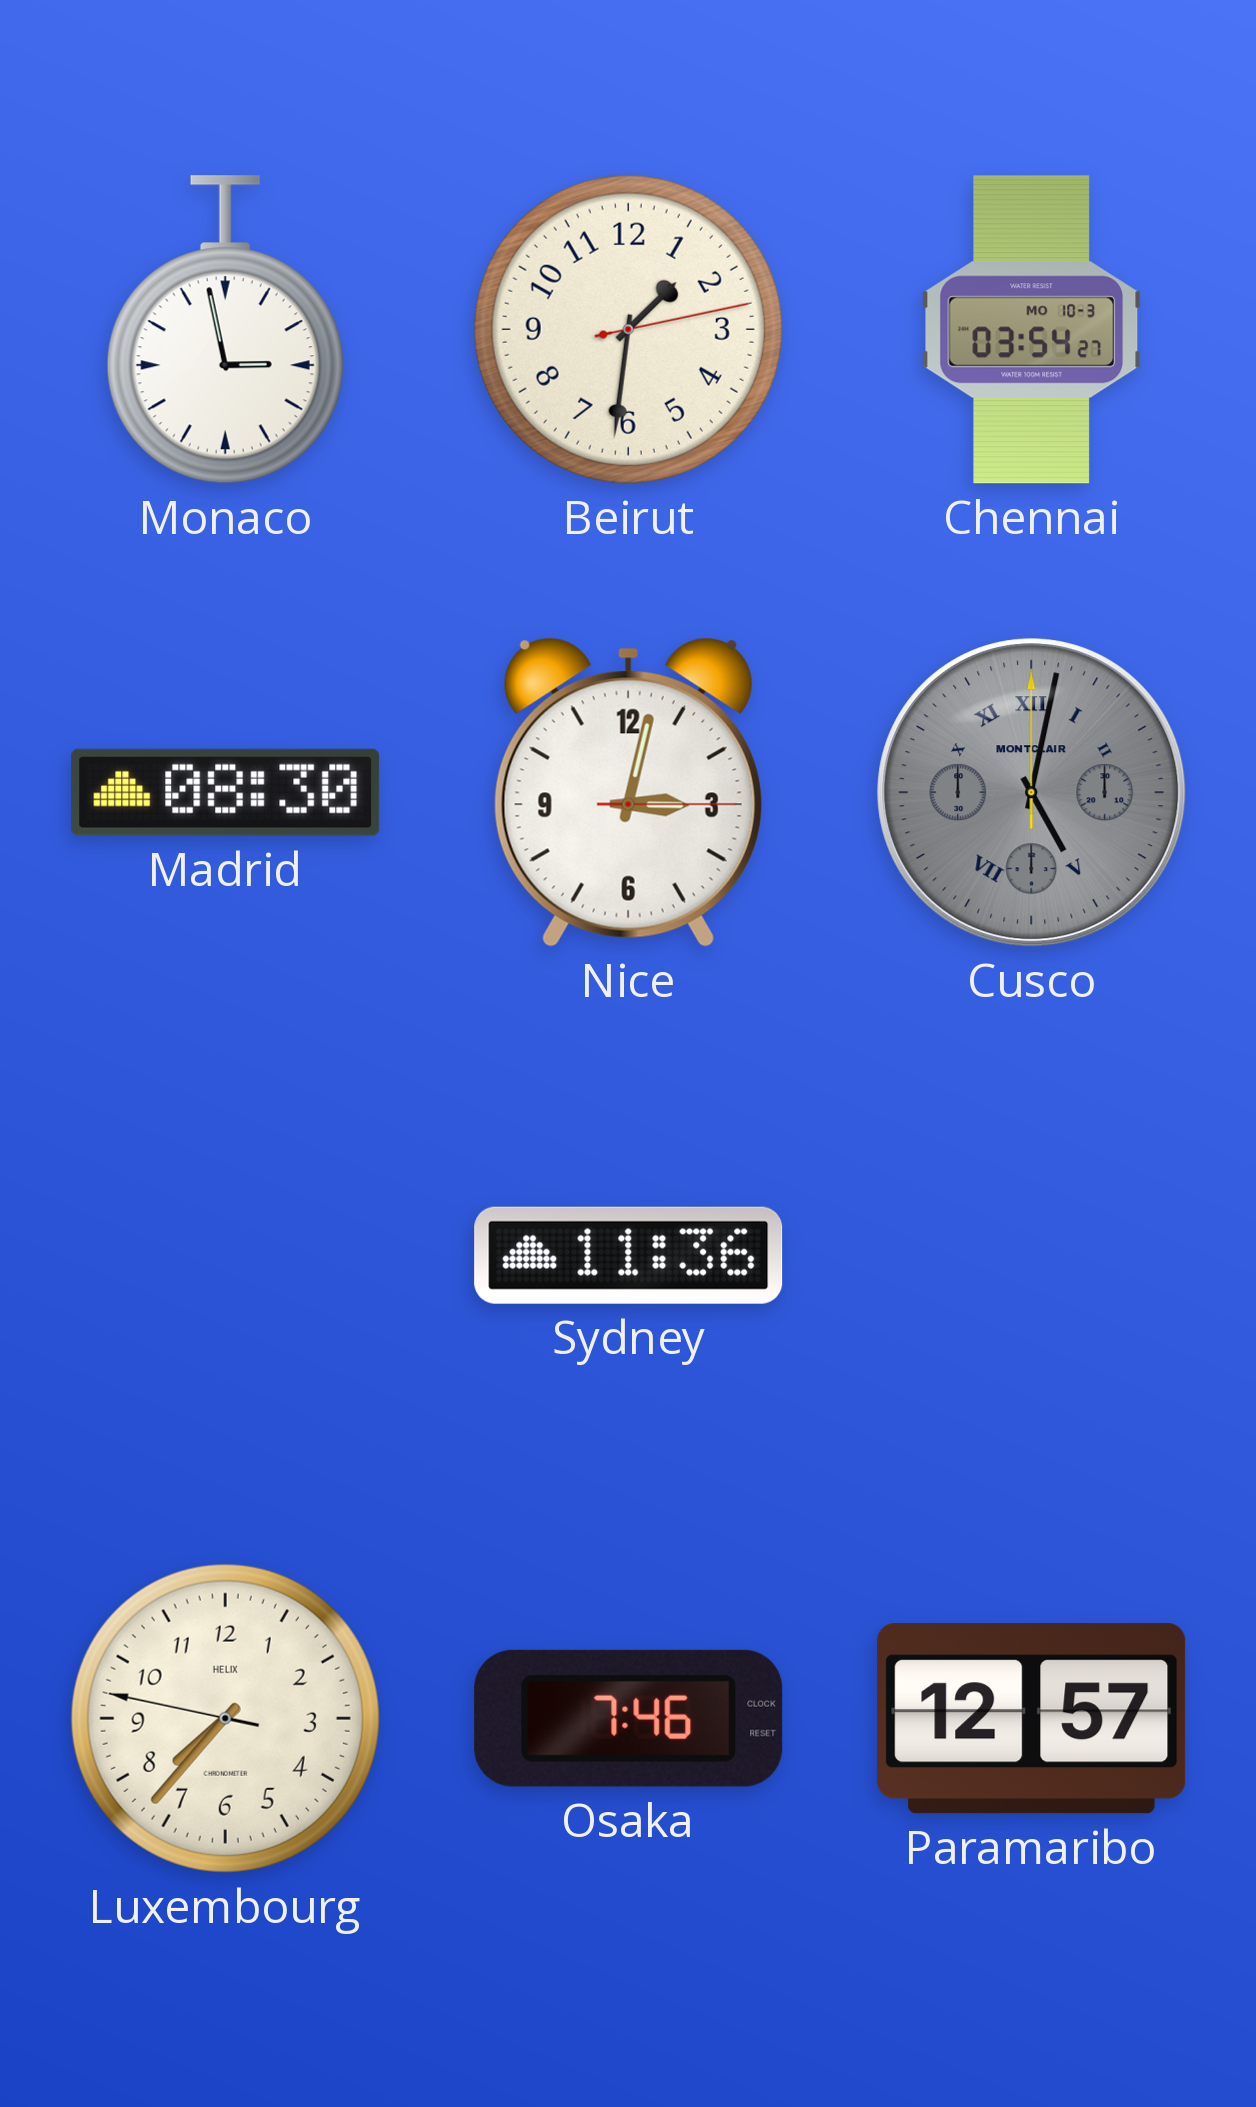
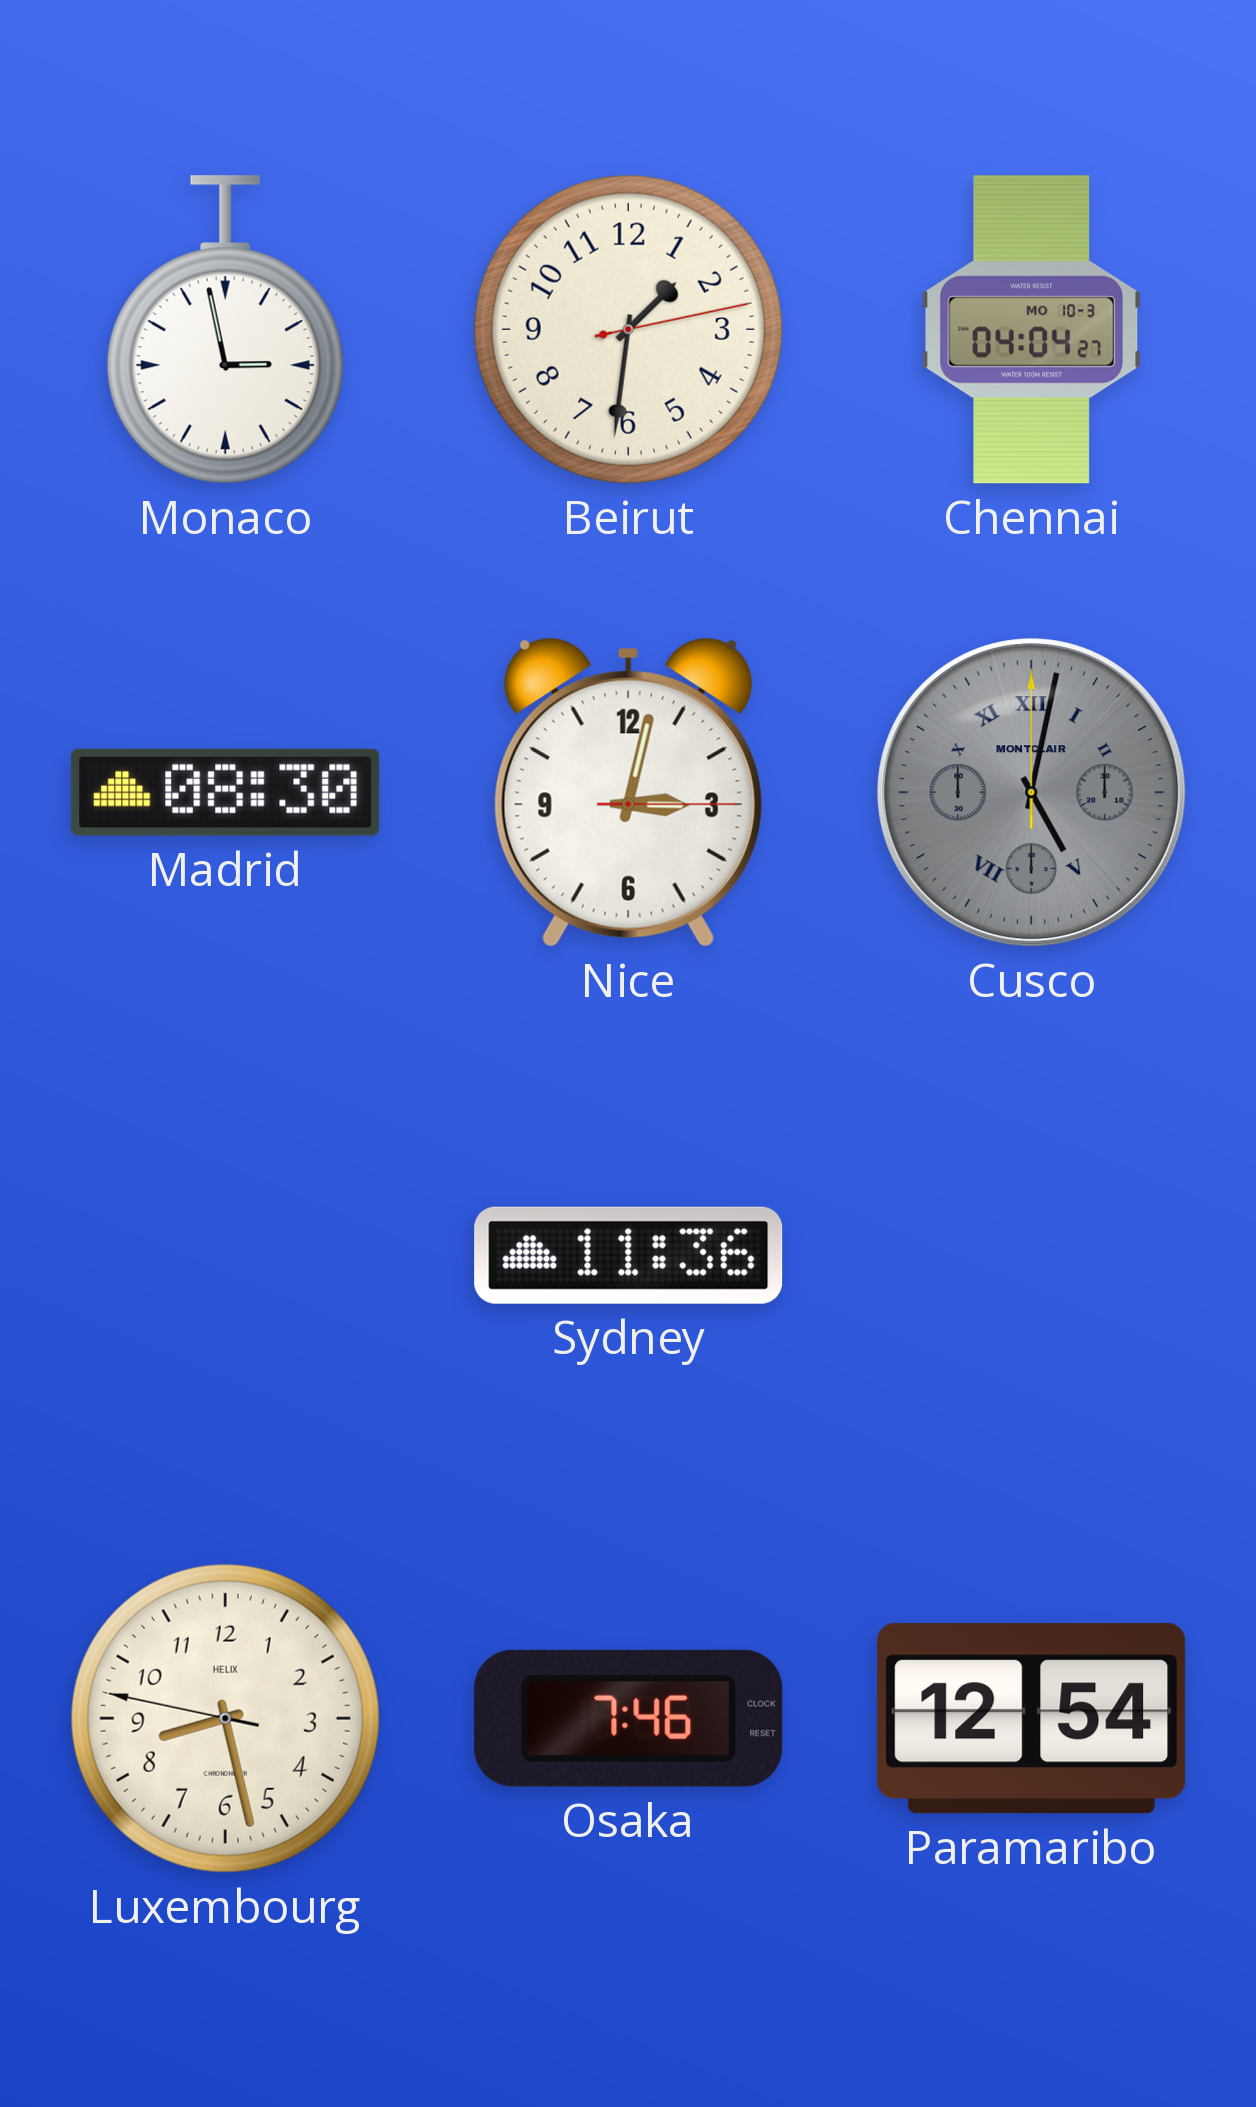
Chennai: 03:54 -> 04:04 (1032, 330)
Luxembourg: 7:36 -> 8:27 (225, 1718)
Paramaribo: 12:57 -> 12:54 (1032, 1719)
